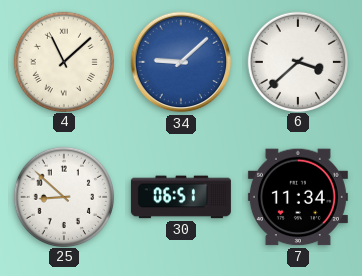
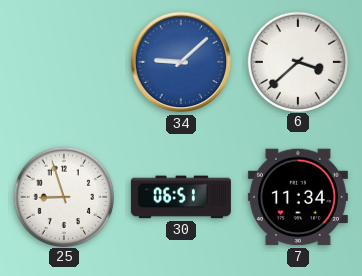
4: 11:08 -> none (63, 61)
25: 8:52 -> 8:57 (63, 196)
